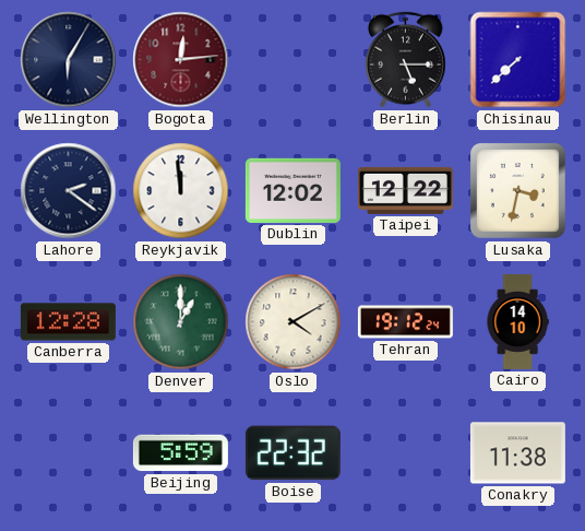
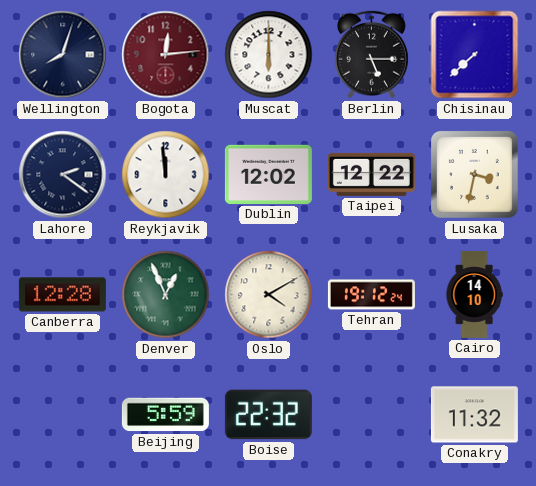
Wellington: 6:05 -> 8:03 (63, 55)
Muscat: none -> 6:00 (269, 55)
Denver: 1:00 -> 12:56 (166, 295)
Conakry: 11:38 -> 11:32 (474, 415)
